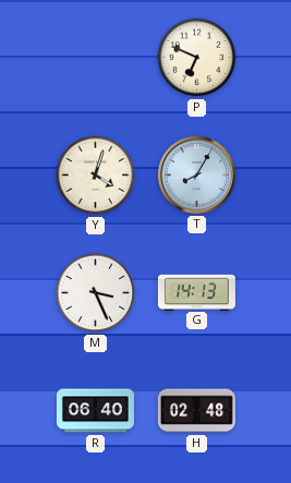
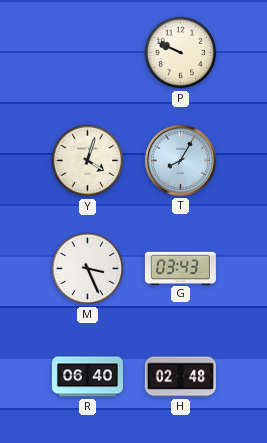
P: 6:49 -> 9:49 (181, 53)
G: 14:13 -> 03:43 (180, 268)
